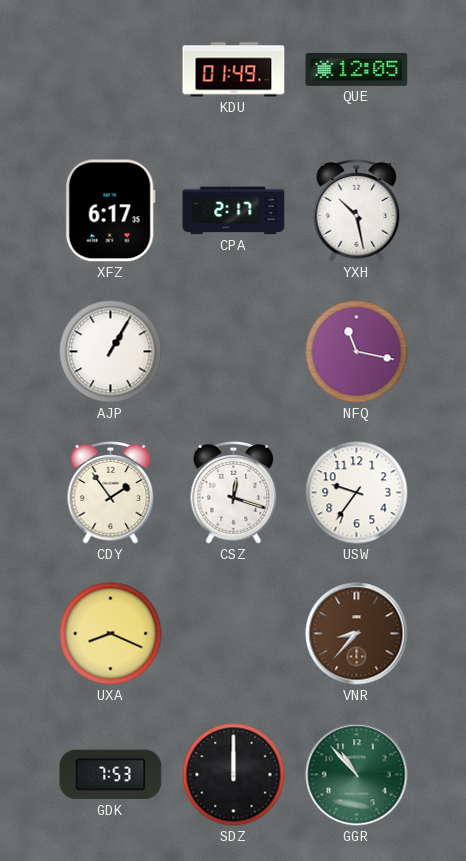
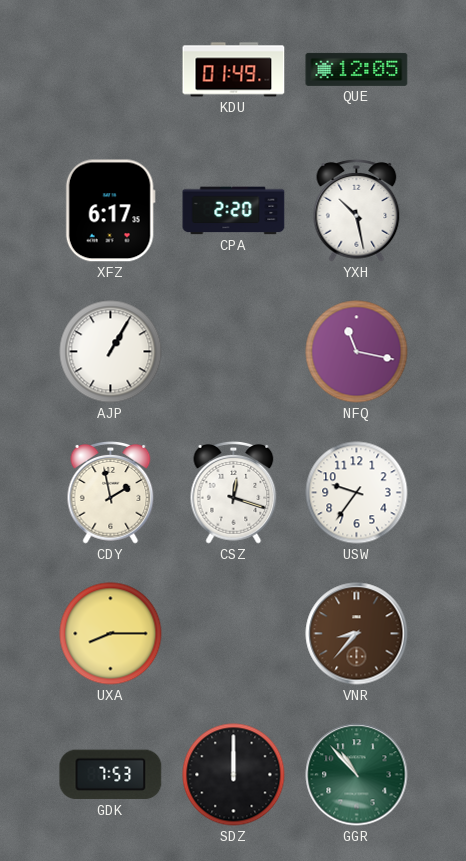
CPA: 2:17 -> 2:20 (234, 211)
CDY: 1:54 -> 1:58 (111, 493)
UXA: 8:19 -> 8:15 (111, 634)
